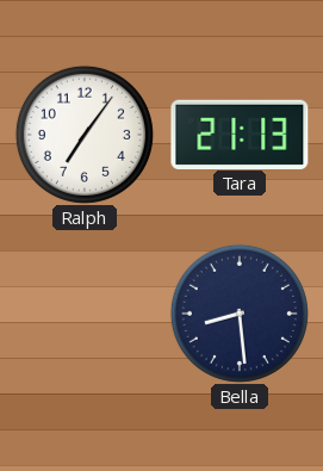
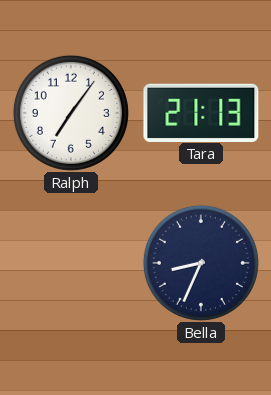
Bella: 8:29 -> 8:34 (201, 263)
